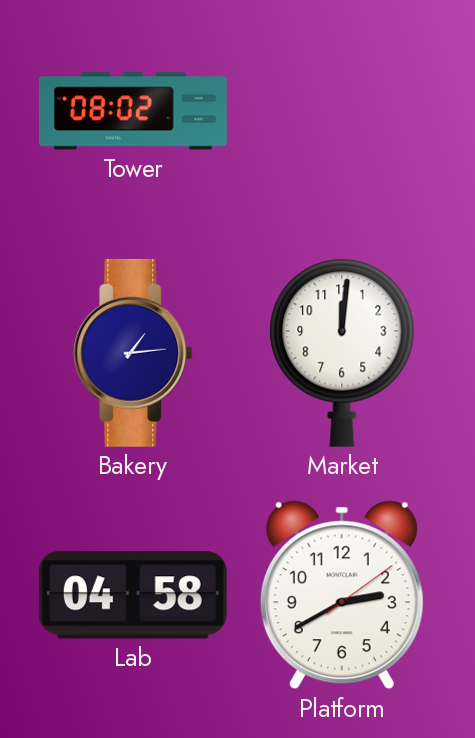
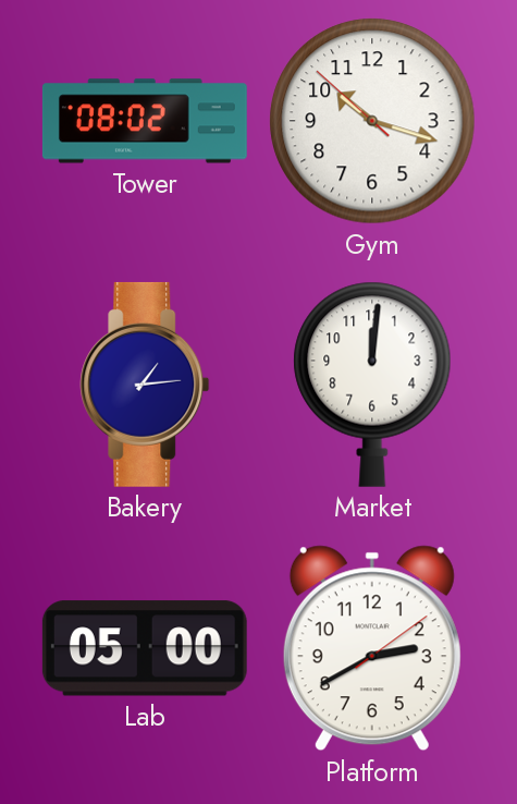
Gym: none -> 10:17 (372, 121)
Lab: 04:58 -> 05:00 (145, 648)
